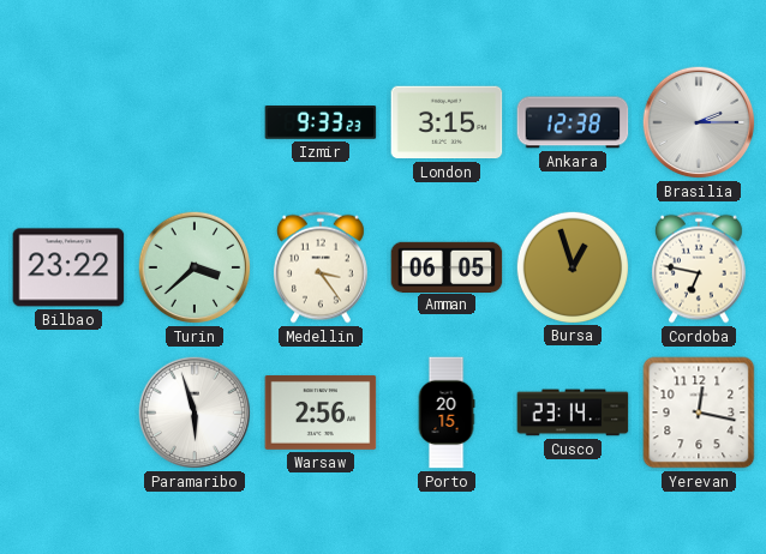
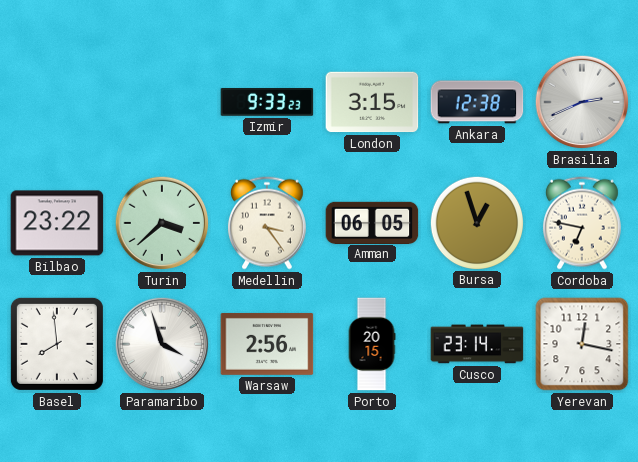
Brasilia: 2:15 -> 2:41 (582, 102)
Basel: none -> 7:59 (57, 344)
Paramaribo: 5:57 -> 3:57 (162, 344)
